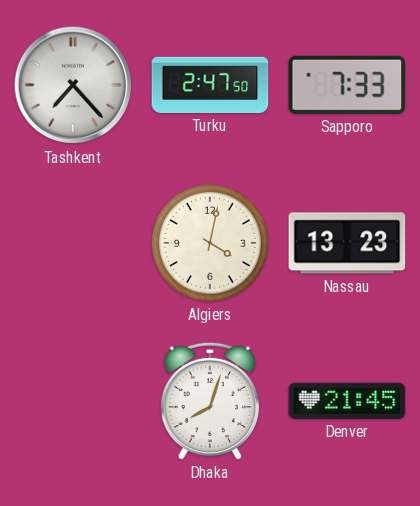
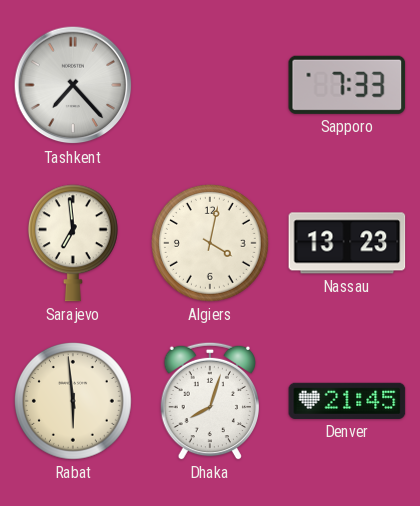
Turku: 2:47 -> none (210, 85)
Sarajevo: none -> 6:59 (73, 243)
Rabat: none -> 5:59 (73, 401)
